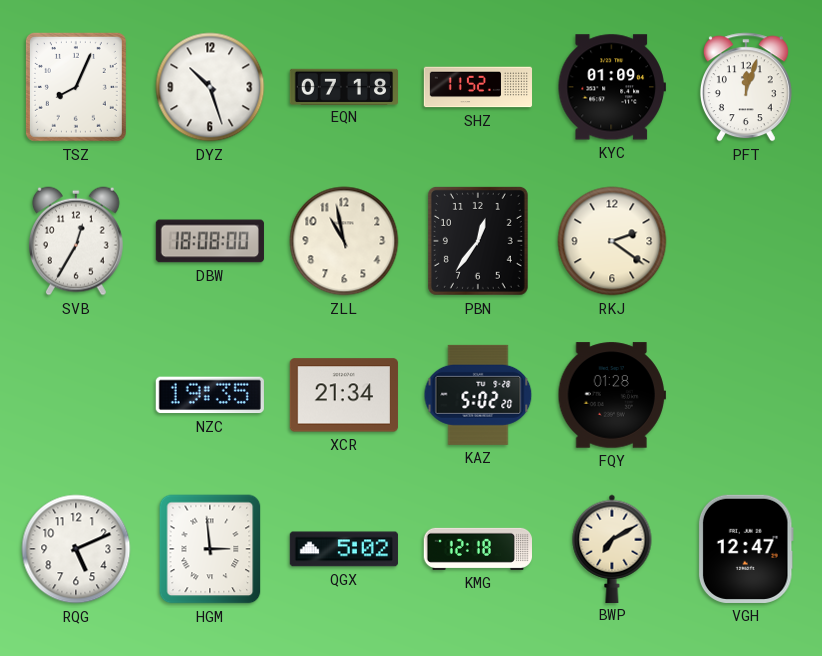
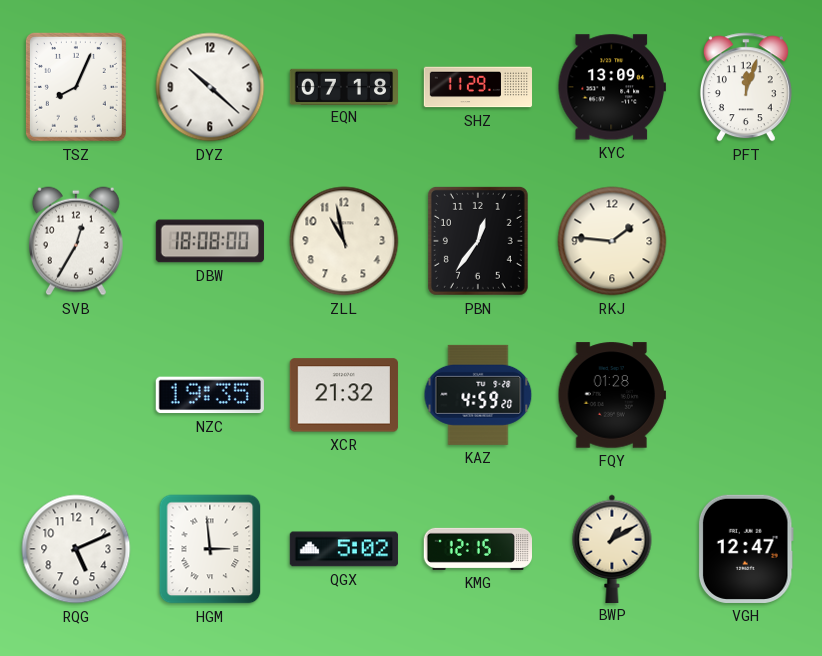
DYZ: 10:27 -> 10:22 (210, 87)
SHZ: 11:52 -> 11:29 (478, 87)
KYC: 01:09 -> 13:09 (612, 87)
RKJ: 2:21 -> 1:46 (612, 241)
XCR: 21:34 -> 21:32 (344, 395)
KAZ: 5:02 -> 4:59 (478, 395)
KMG: 12:18 -> 12:15 (477, 549)
BWP: 7:10 -> 1:10 (612, 548)
